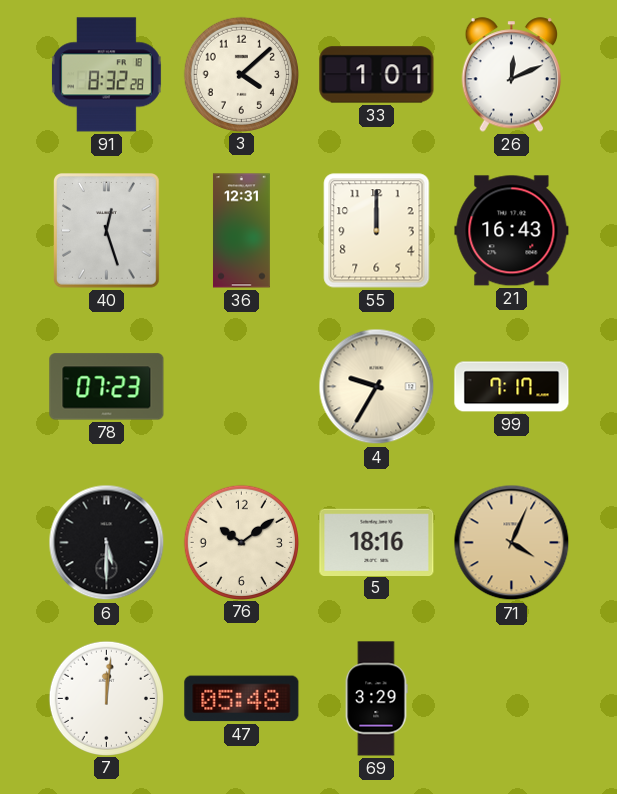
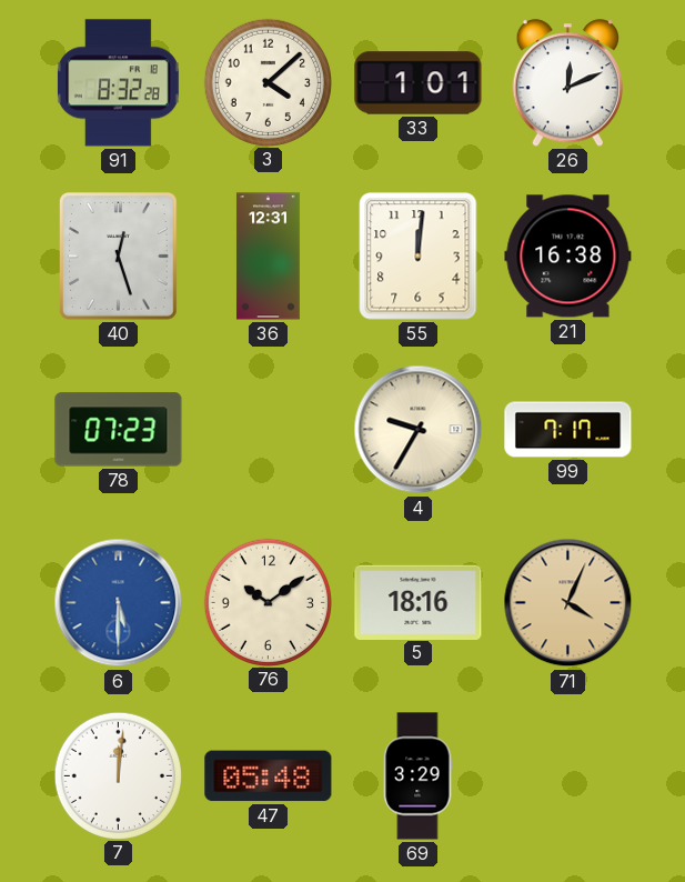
55: 12:00 -> 12:01 (419, 257)
21: 16:43 -> 16:38 (568, 257)
6 dial: black -> blue (119, 603)
